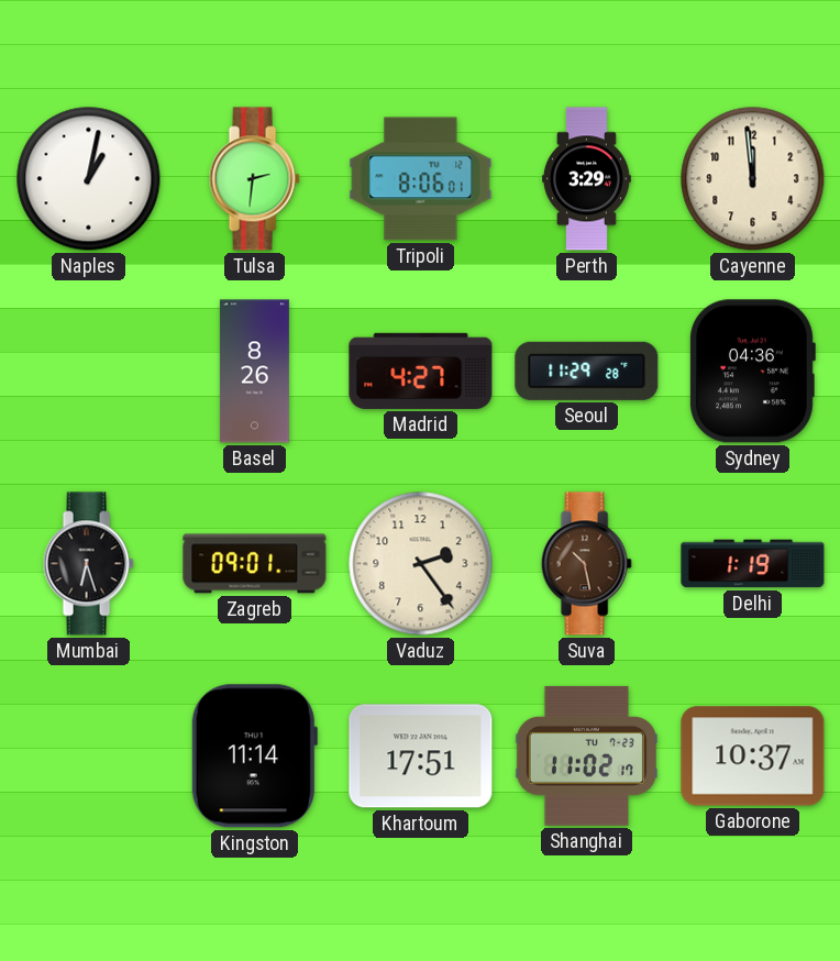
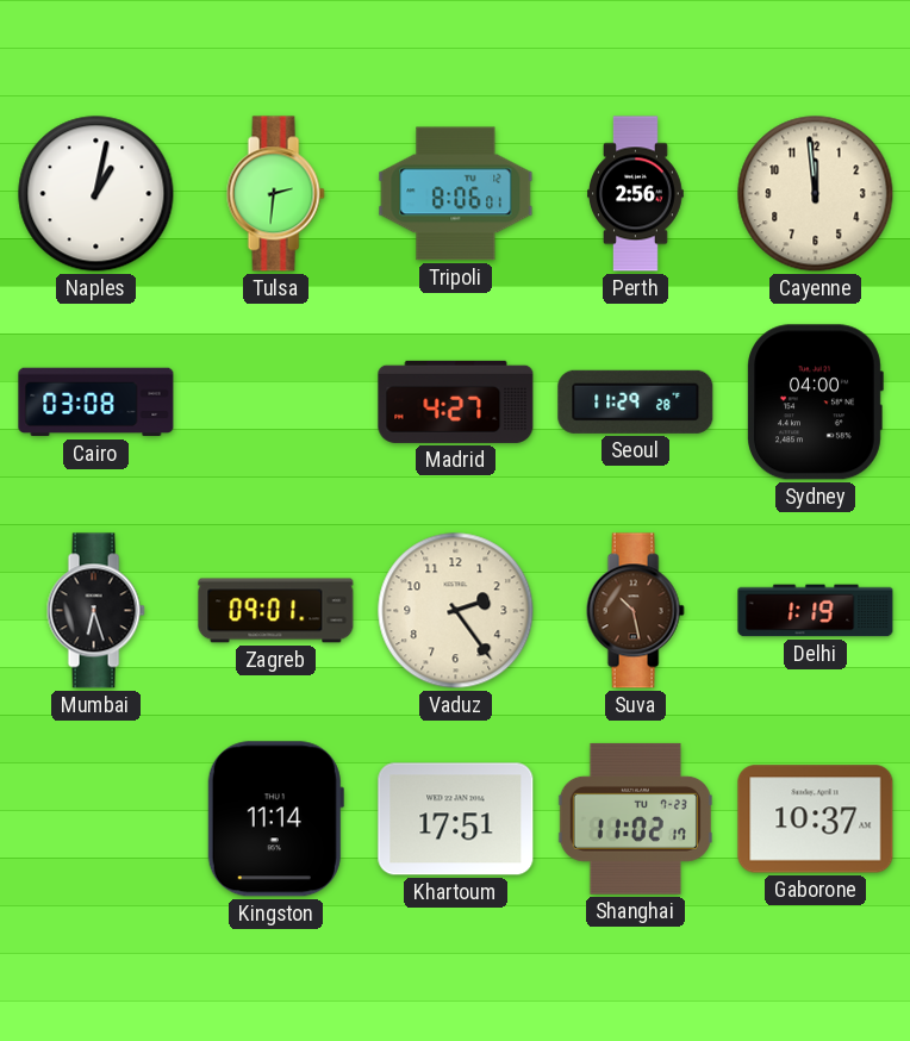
Perth: 3:29 -> 2:56 (636, 194)
Cairo: none -> 03:08 (96, 403)
Basel: 8:26 -> none (254, 372)
Sydney: 04:36 -> 04:00 (815, 403)
